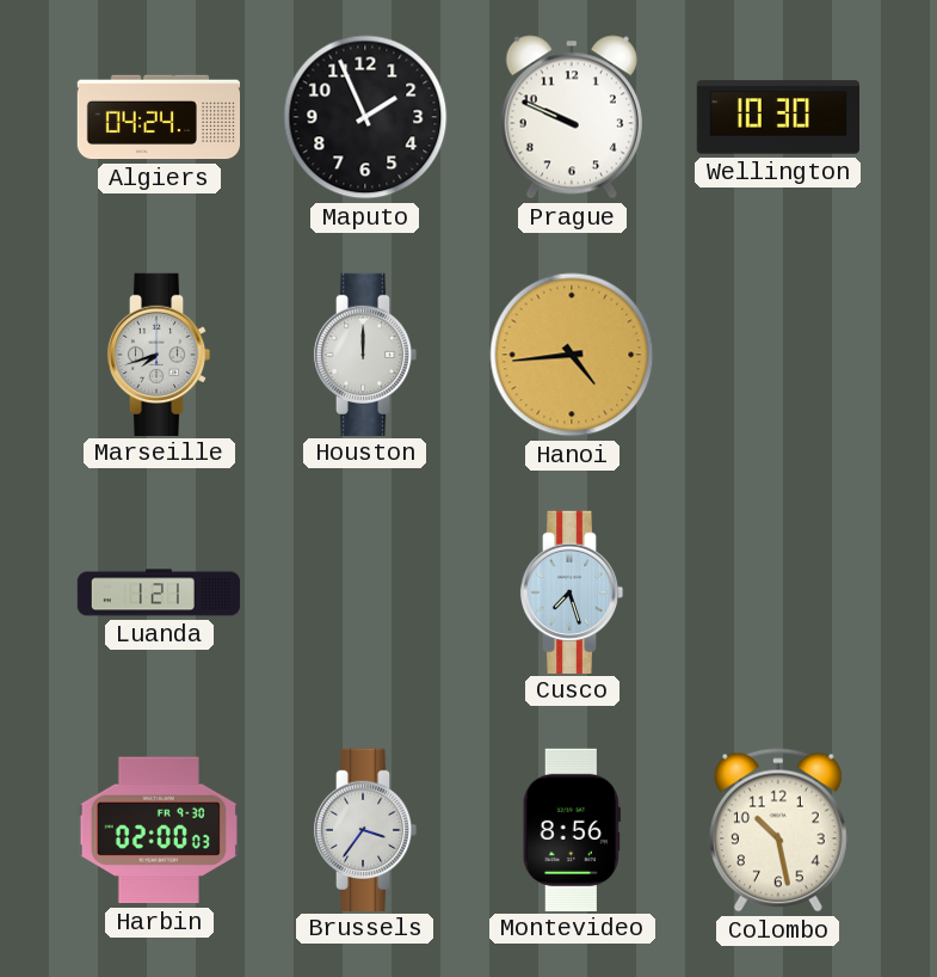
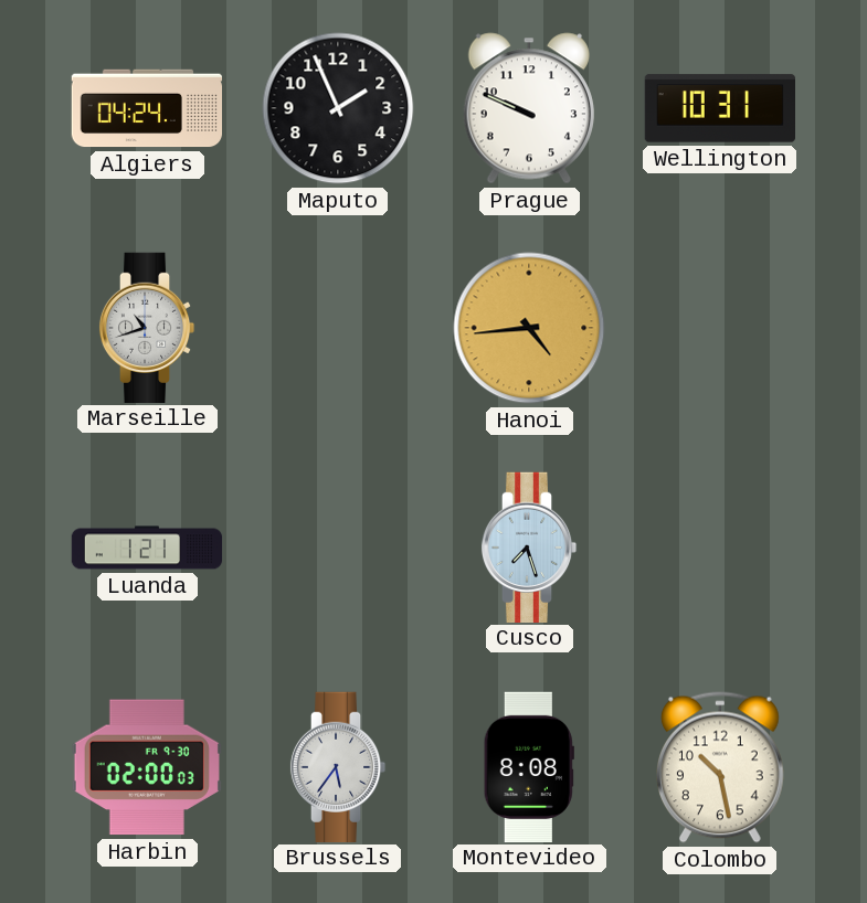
Wellington: 10:30 -> 10:31 (719, 108)
Marseille: 7:42 -> 10:42 (147, 327)
Houston: 12:00 -> none (365, 354)
Brussels: 3:36 -> 5:36 (338, 766)
Montevideo: 8:56 -> 8:08 (529, 766)
